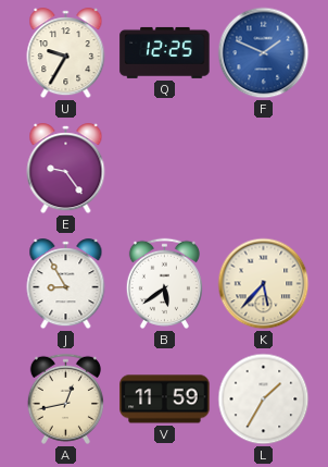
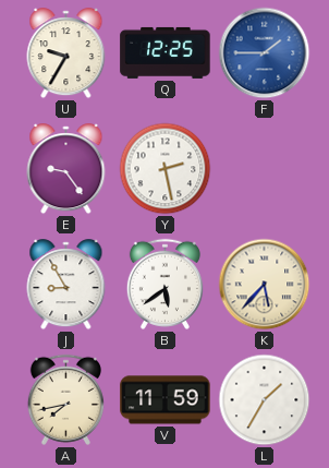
F: 1:49 -> 1:45 (265, 53)
Y: none -> 2:28 (166, 169)
A: 12:43 -> 7:43 (65, 399)
